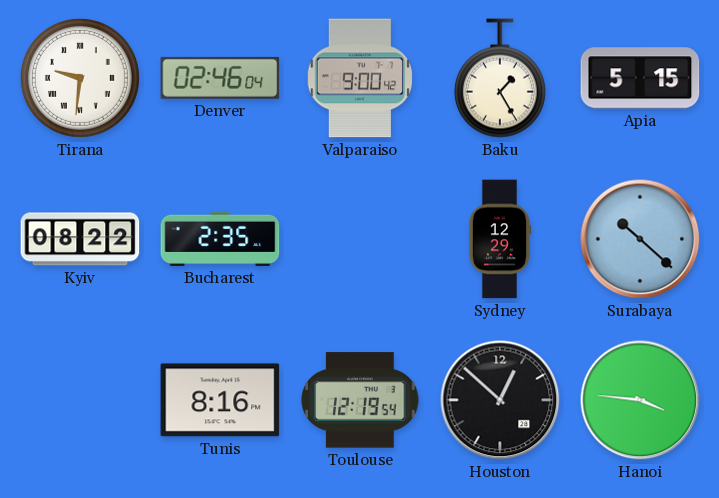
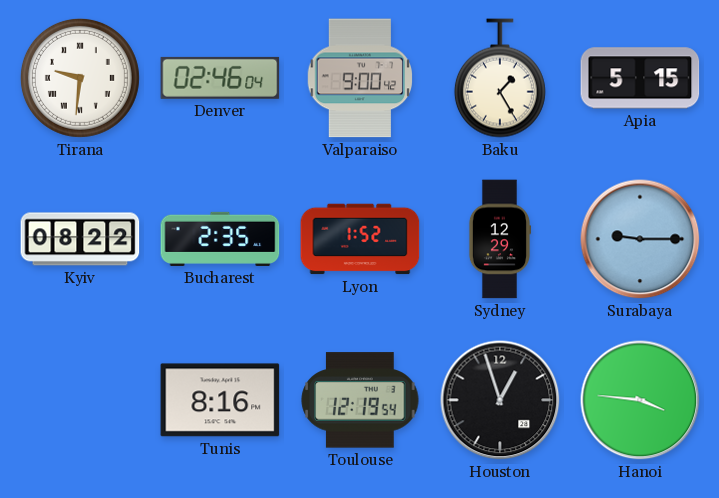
Lyon: none -> 1:52 (360, 239)
Surabaya: 10:22 -> 9:15 (640, 239)
Houston: 12:52 -> 12:57 (500, 400)
